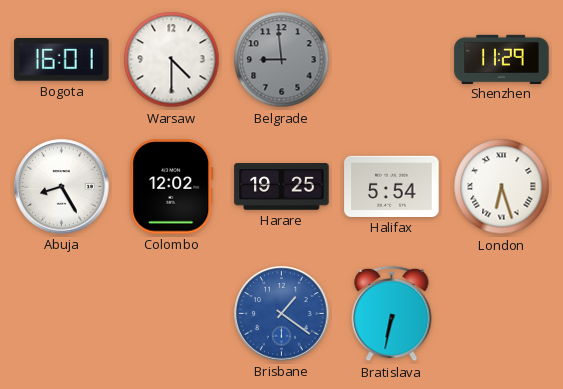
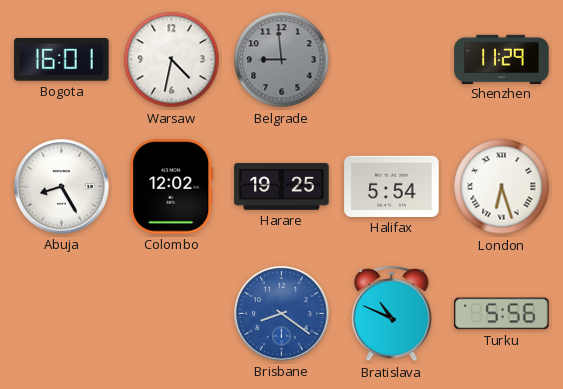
Warsaw: 4:30 -> 4:32 (172, 60)
Brisbane: 1:21 -> 8:21 (282, 314)
Bratislava: 6:32 -> 10:49 (392, 314)
Turku: none -> 5:56 (502, 314)
